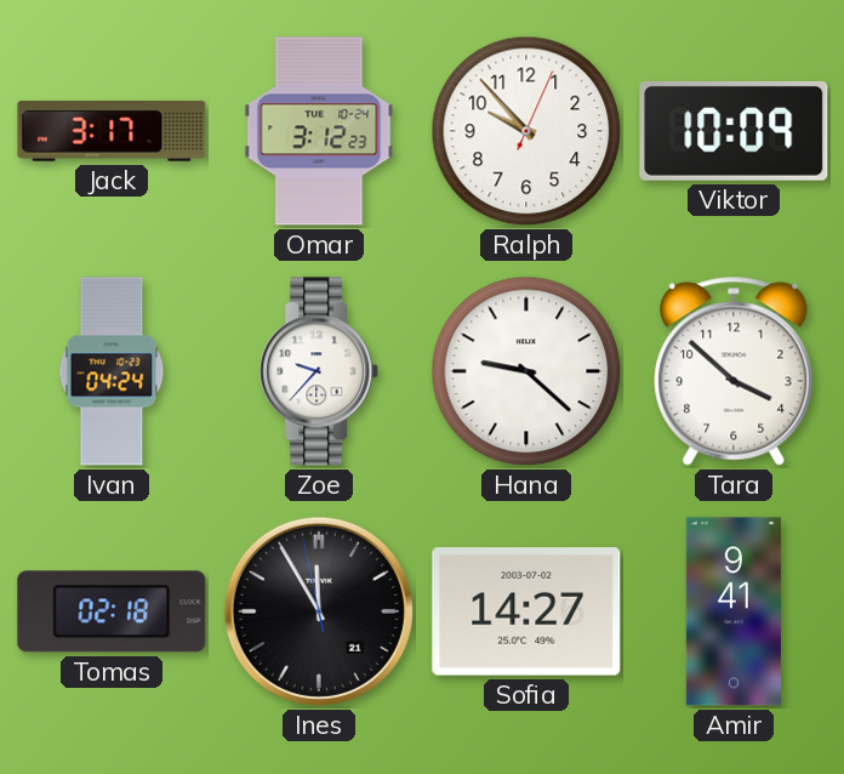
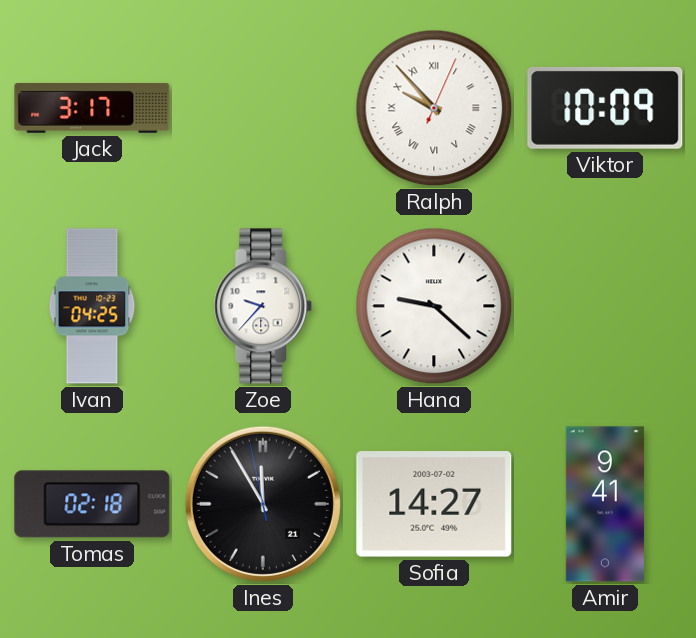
Omar: 3:12 -> none (319, 131)
Ralph numerals: Arabic -> Roman (434, 108)
Ivan: 04:24 -> 04:25 (92, 306)
Tara: 3:52 -> none (734, 371)
